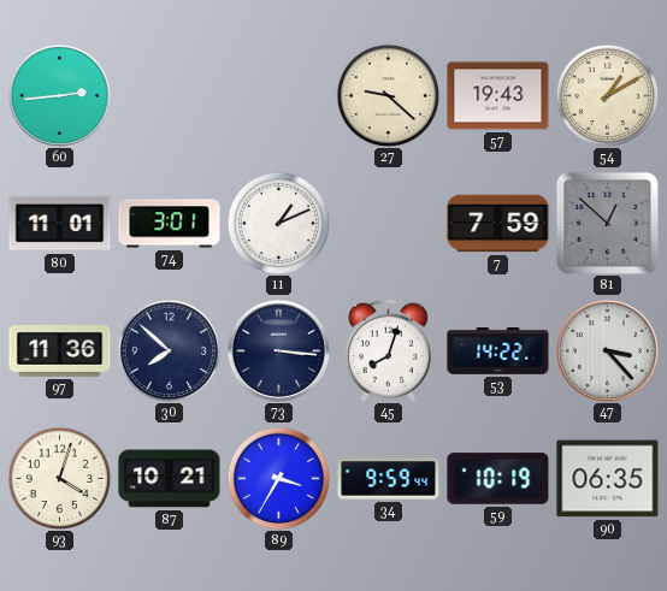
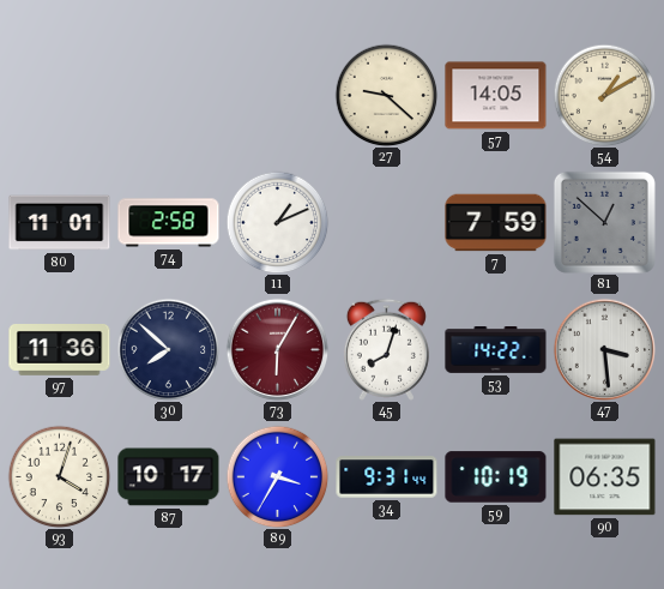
60: 2:44 -> none (59, 95)
57: 19:43 -> 14:05 (496, 96)
74: 3:01 -> 2:58 (169, 223)
73: 3:16 -> 6:05 (277, 349)
73 dial: navy -> burgundy (277, 349)
47: 3:23 -> 3:29 (604, 349)
87: 10:21 -> 10:17 (169, 477)
34: 9:59 -> 9:31 (387, 477)
